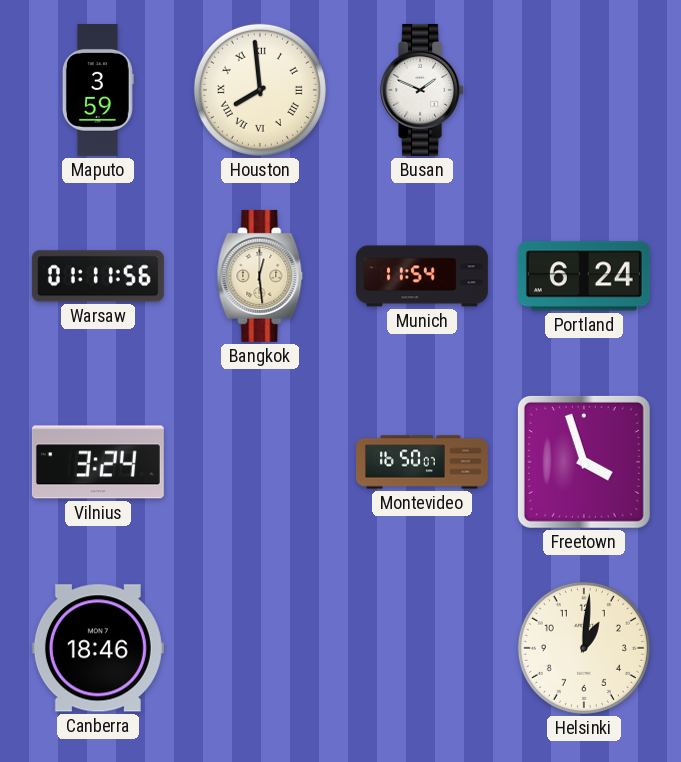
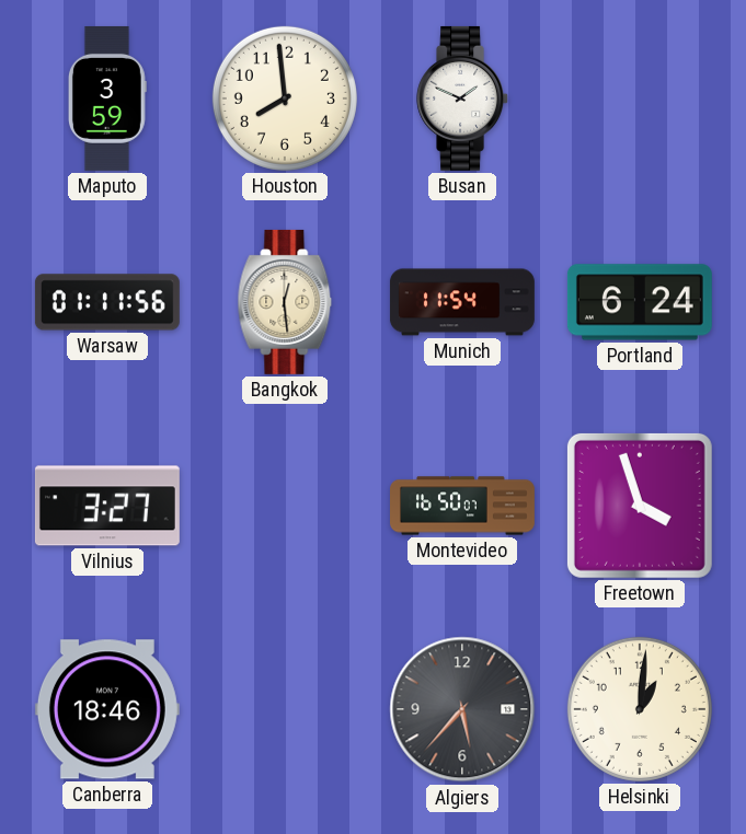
Houston numerals: Roman -> Arabic (285, 99)
Vilnius: 3:24 -> 3:27 (107, 506)
Algiers: none -> 5:37 (462, 709)
